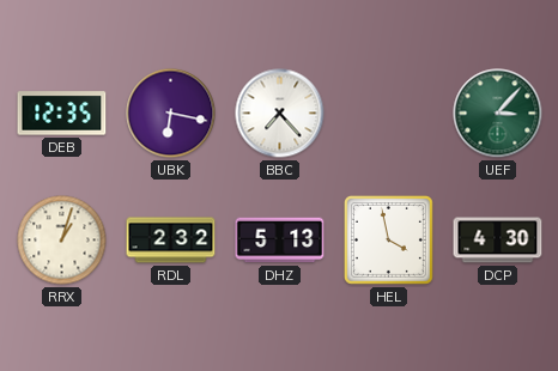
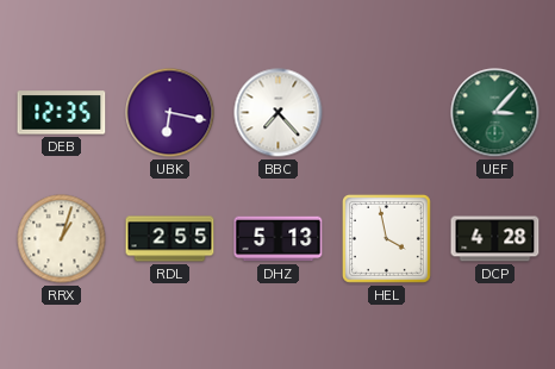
RDL: 2:32 -> 2:55 (170, 239)
DCP: 4:30 -> 4:28 (495, 239)
